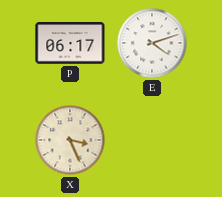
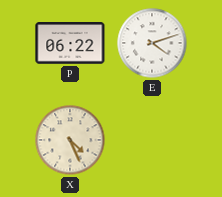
P: 06:17 -> 06:22 (70, 44)
X: 3:26 -> 4:26 (70, 140)
